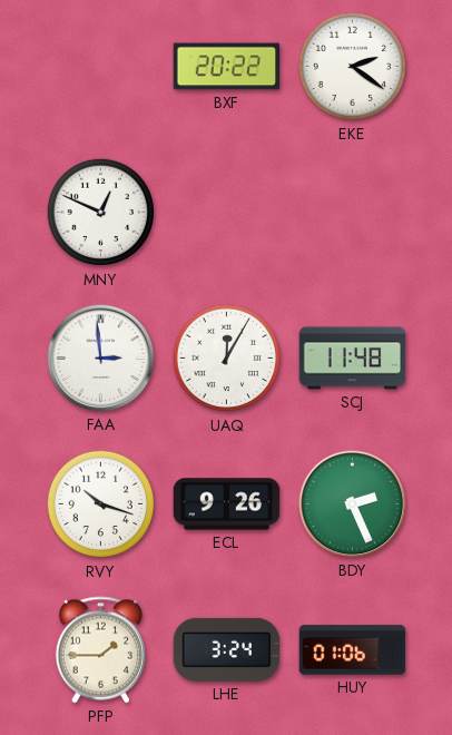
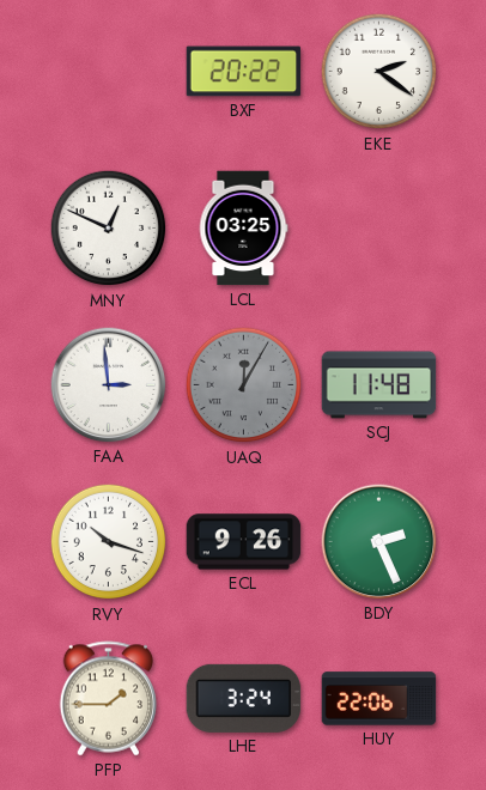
LCL: none -> 03:25 (243, 229)
UAQ dial: white -> grey (244, 385)
HUY: 01:06 -> 22:06 (379, 699)
